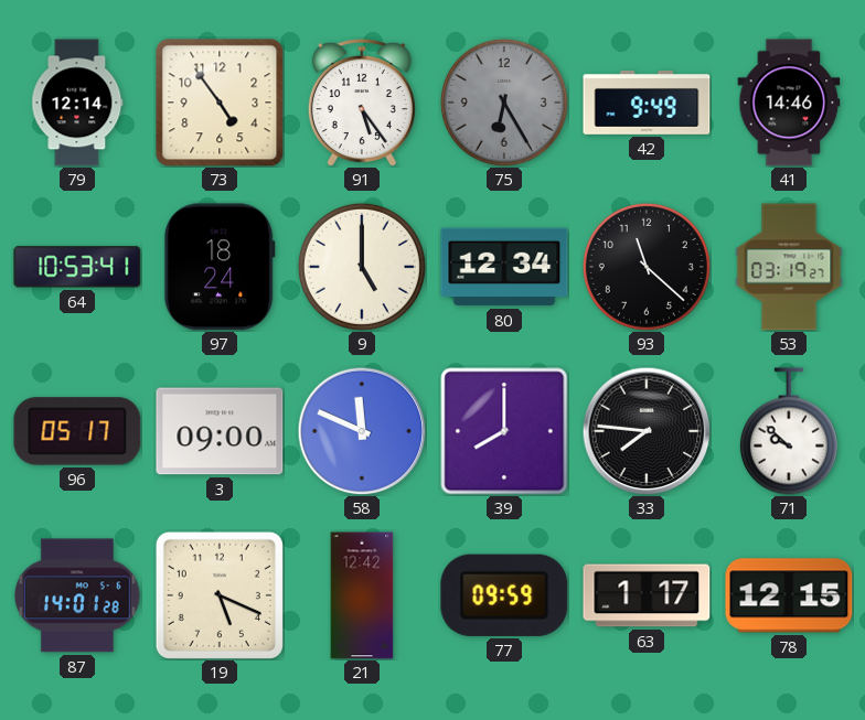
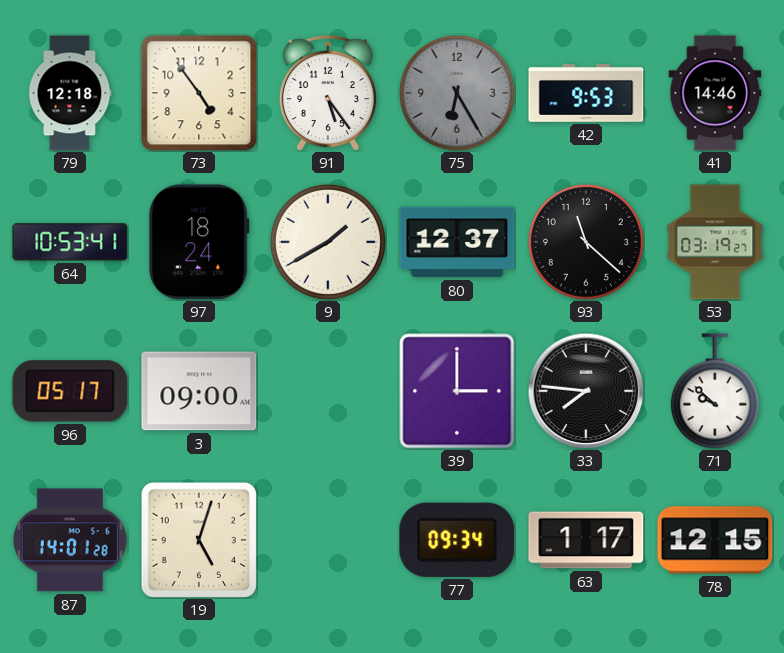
79: 12:14 -> 12:18 (70, 93)
42: 9:49 -> 9:53 (586, 94)
9: 5:00 -> 1:40 (328, 242)
80: 12:34 -> 12:37 (457, 242)
58: 11:49 -> none (362, 431)
39: 8:00 -> 3:00 (457, 391)
19: 5:19 -> 5:03 (199, 540)
21: 12:42 -> none (362, 595)
77: 09:59 -> 09:34 (457, 540)
